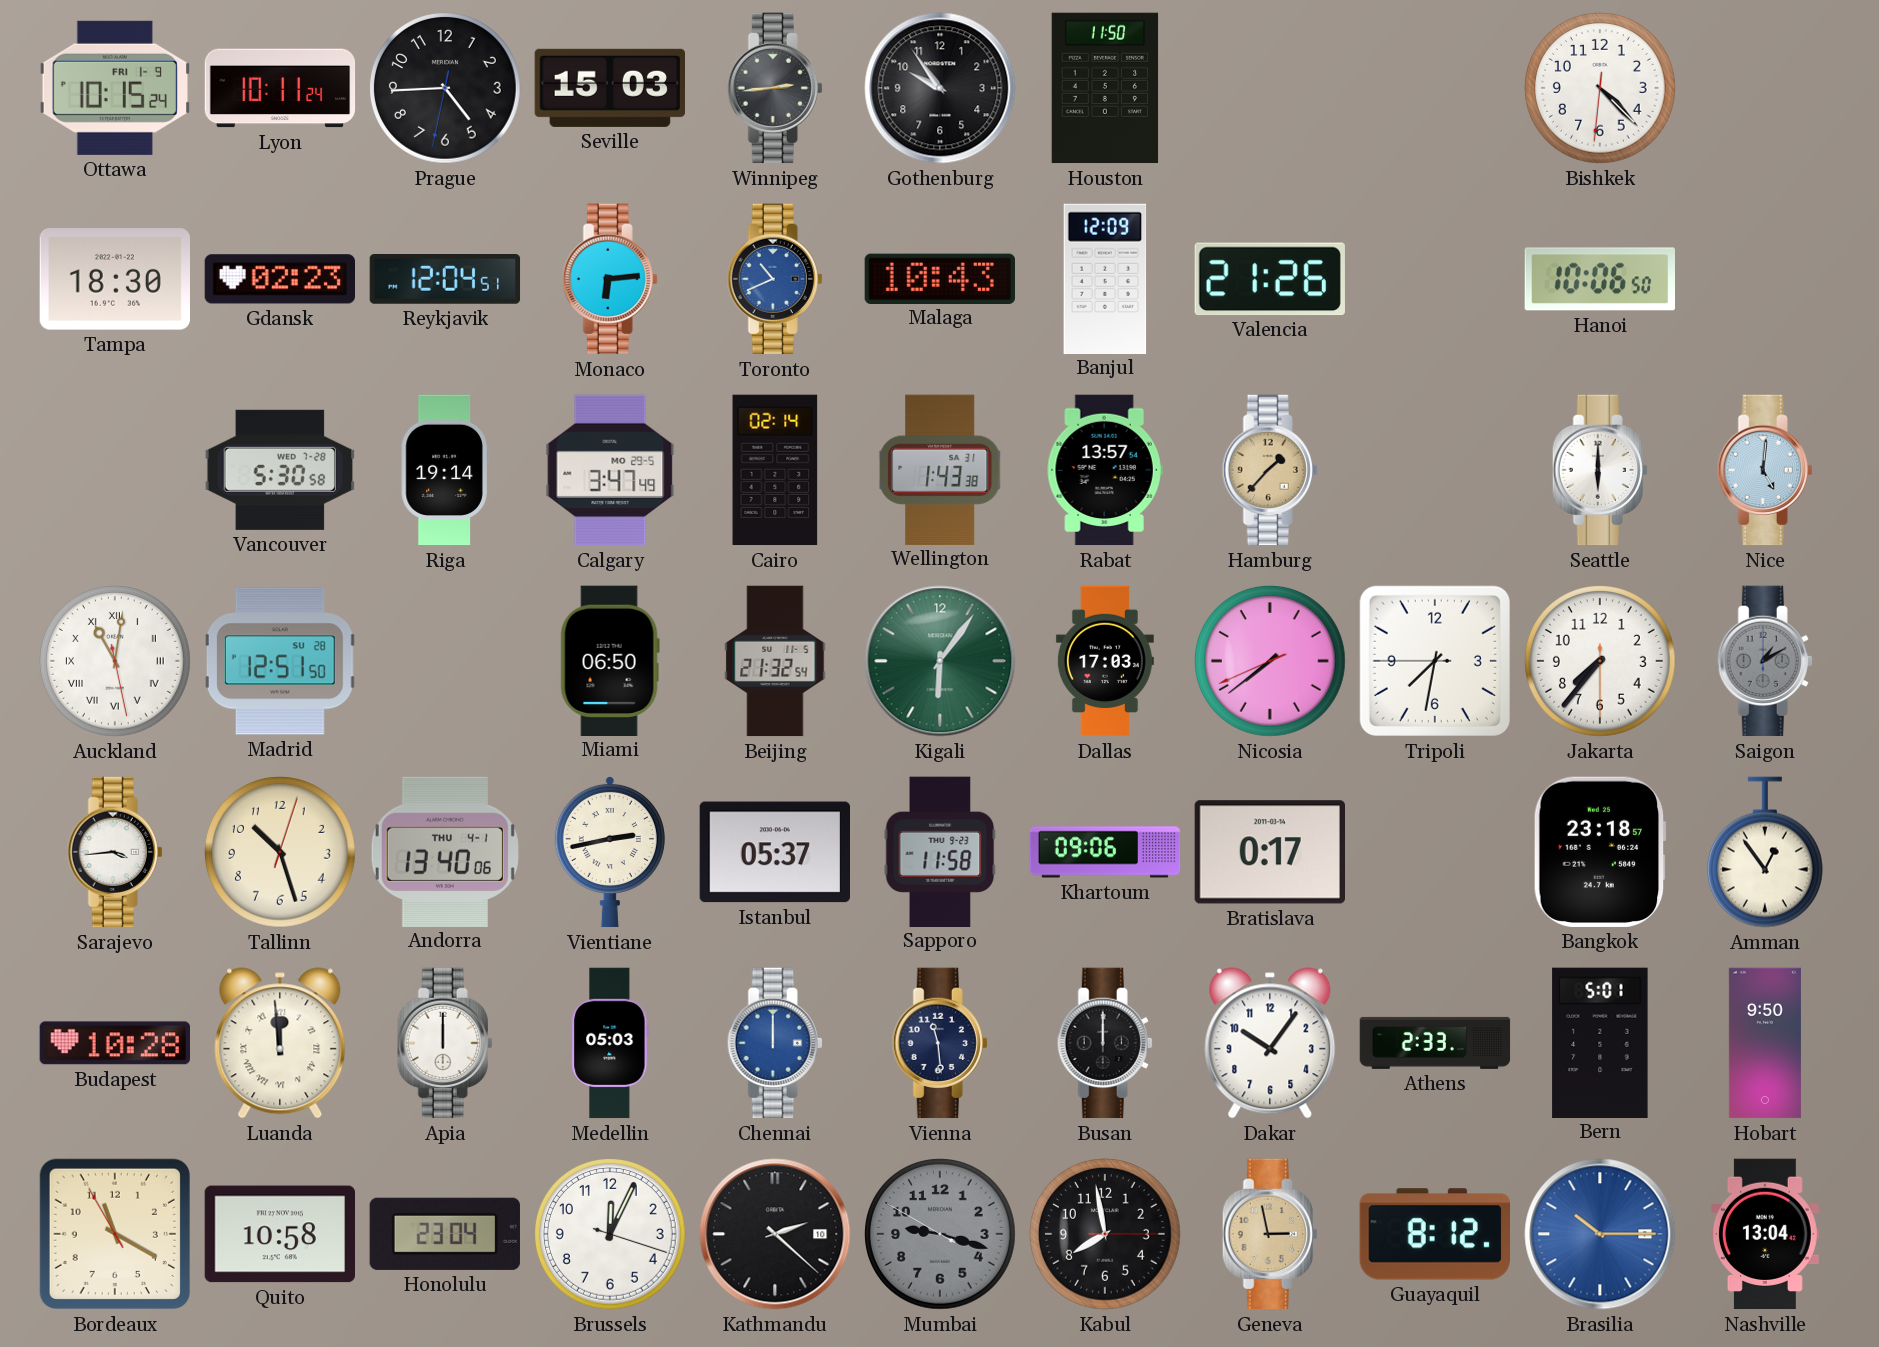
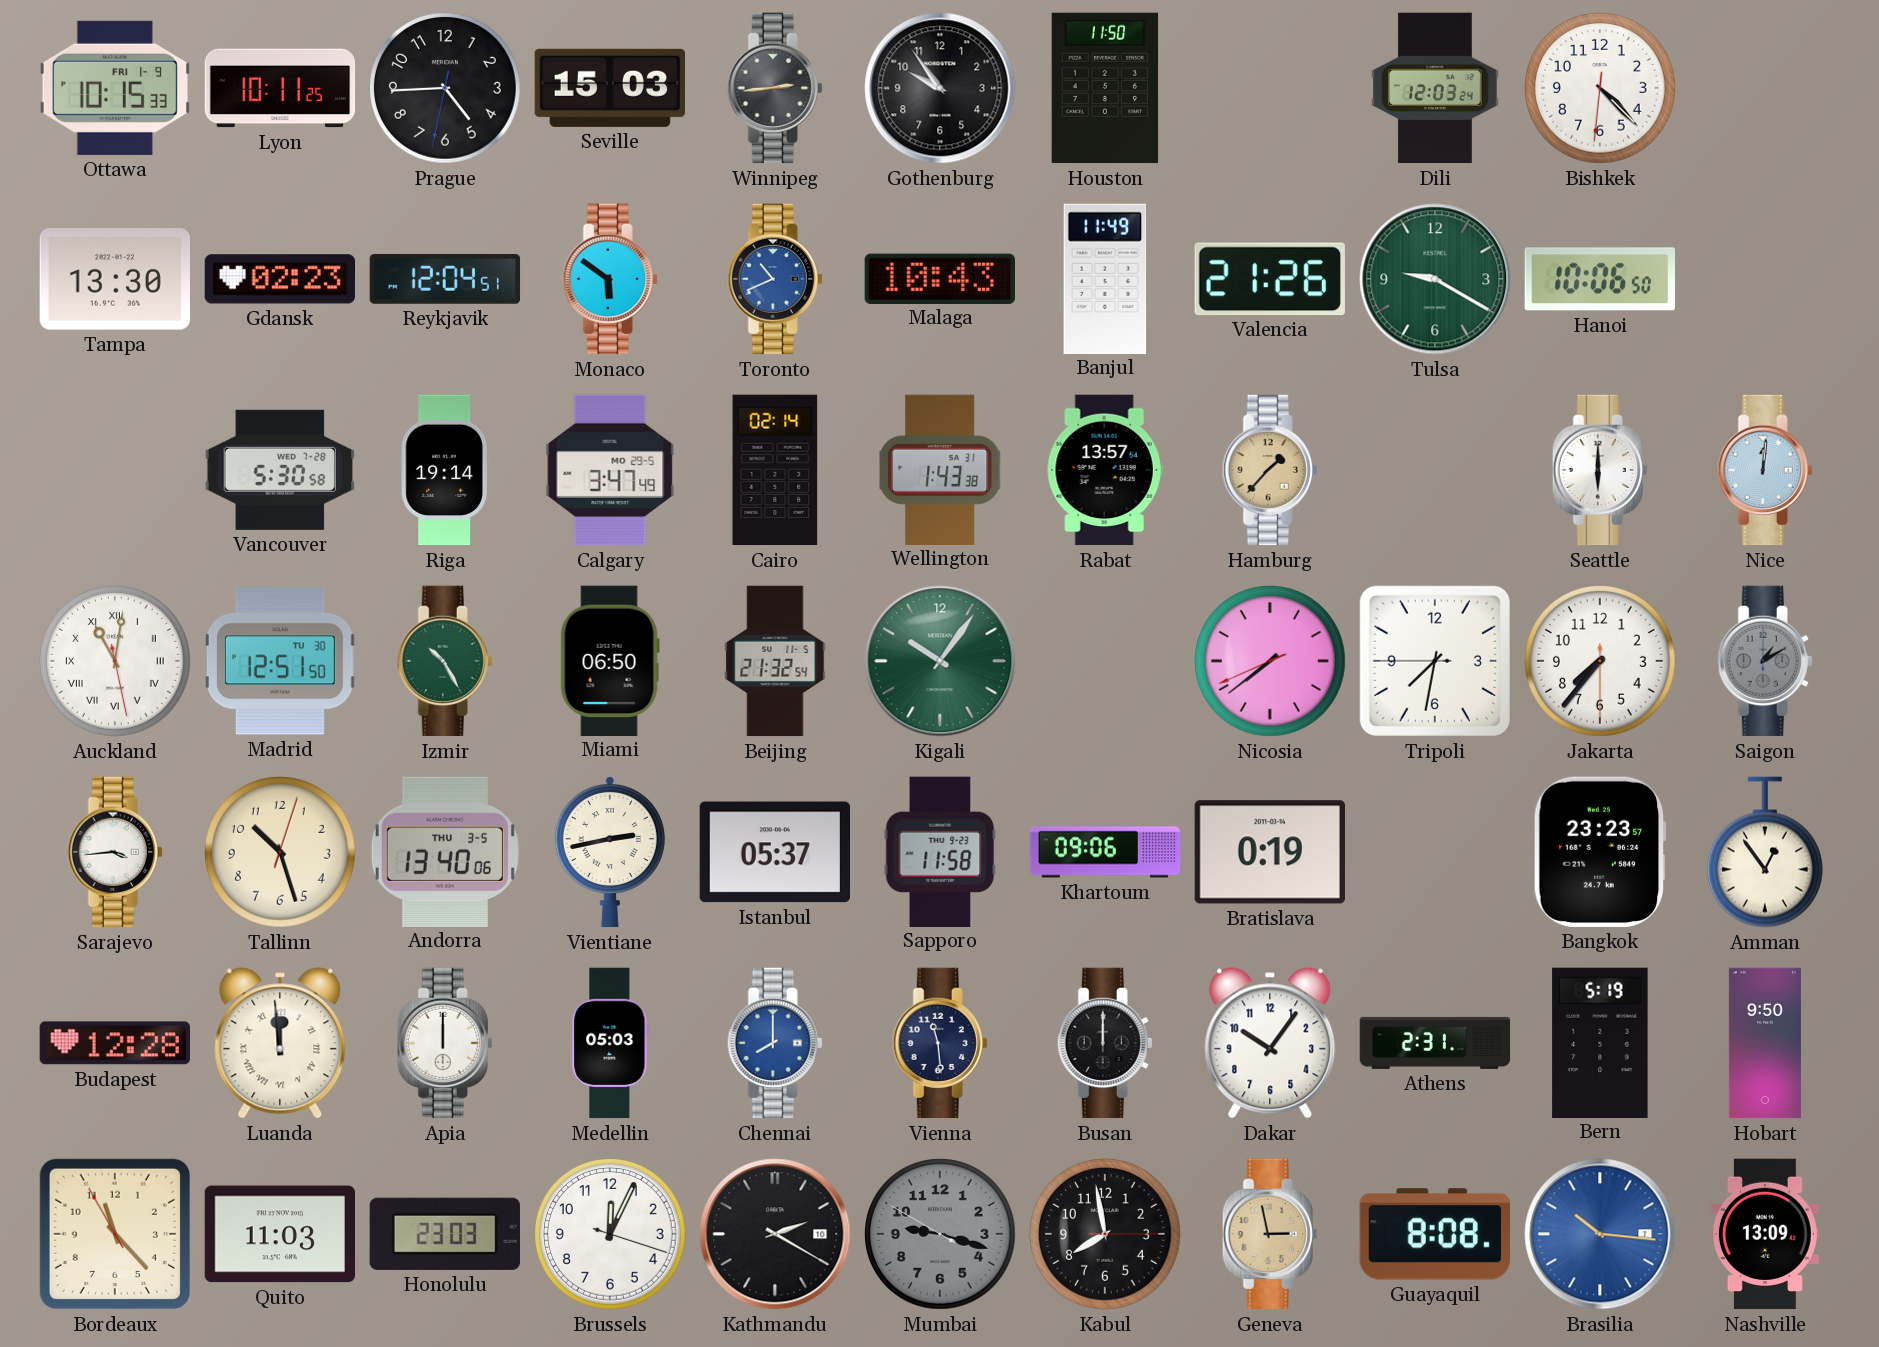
Ottawa: 10:15:24 -> 10:15:33 (114, 88)
Lyon: 10:11:24 -> 10:11:25 (280, 88)
Dili: none -> 12:03 (1435, 88)
Tampa: 18:30 -> 13:30 (114, 279)
Monaco: 6:14 -> 5:51 (610, 279)
Banjul: 12:09 -> 11:49 (1105, 278)
Tulsa: none -> 9:20 (1435, 279)
Nice: 5:01 -> 12:01 (1765, 470)
Madrid date: SU 28 -> TU 30 (280, 661)
Izmir: none -> 10:25 (445, 661)
Kigali: 6:06 -> 10:06 (940, 661)
Dallas: 17:03 -> none (1105, 661)
Andorra date: THU 4-1 -> THU 3-5 (445, 851)
Bratislava: 0:17 -> 0:19 (1269, 852)
Bangkok: 23:18 -> 23:23 (1600, 852)
Budapest: 10:28 -> 12:28 (114, 1043)
Chennai: 12:00 -> 8:00 (775, 1043)
Athens: 2:33 -> 2:31 (1435, 1043)
Bern: 5:01 -> 5:19 (1600, 1042)
Bordeaux: 11:19 -> 11:22 (115, 1234)
Quito: 10:58 -> 11:03 (279, 1234)
Honolulu: 23:04 -> 23:03 (445, 1234)
Kathmandu: 2:22 -> 2:20 (775, 1234)
Guayaquil: 8:12 -> 8:08 (1434, 1234)
Brasilia: 10:15 -> 10:16 (1600, 1234)
Nashville: 13:04 -> 13:09 (1765, 1234)
